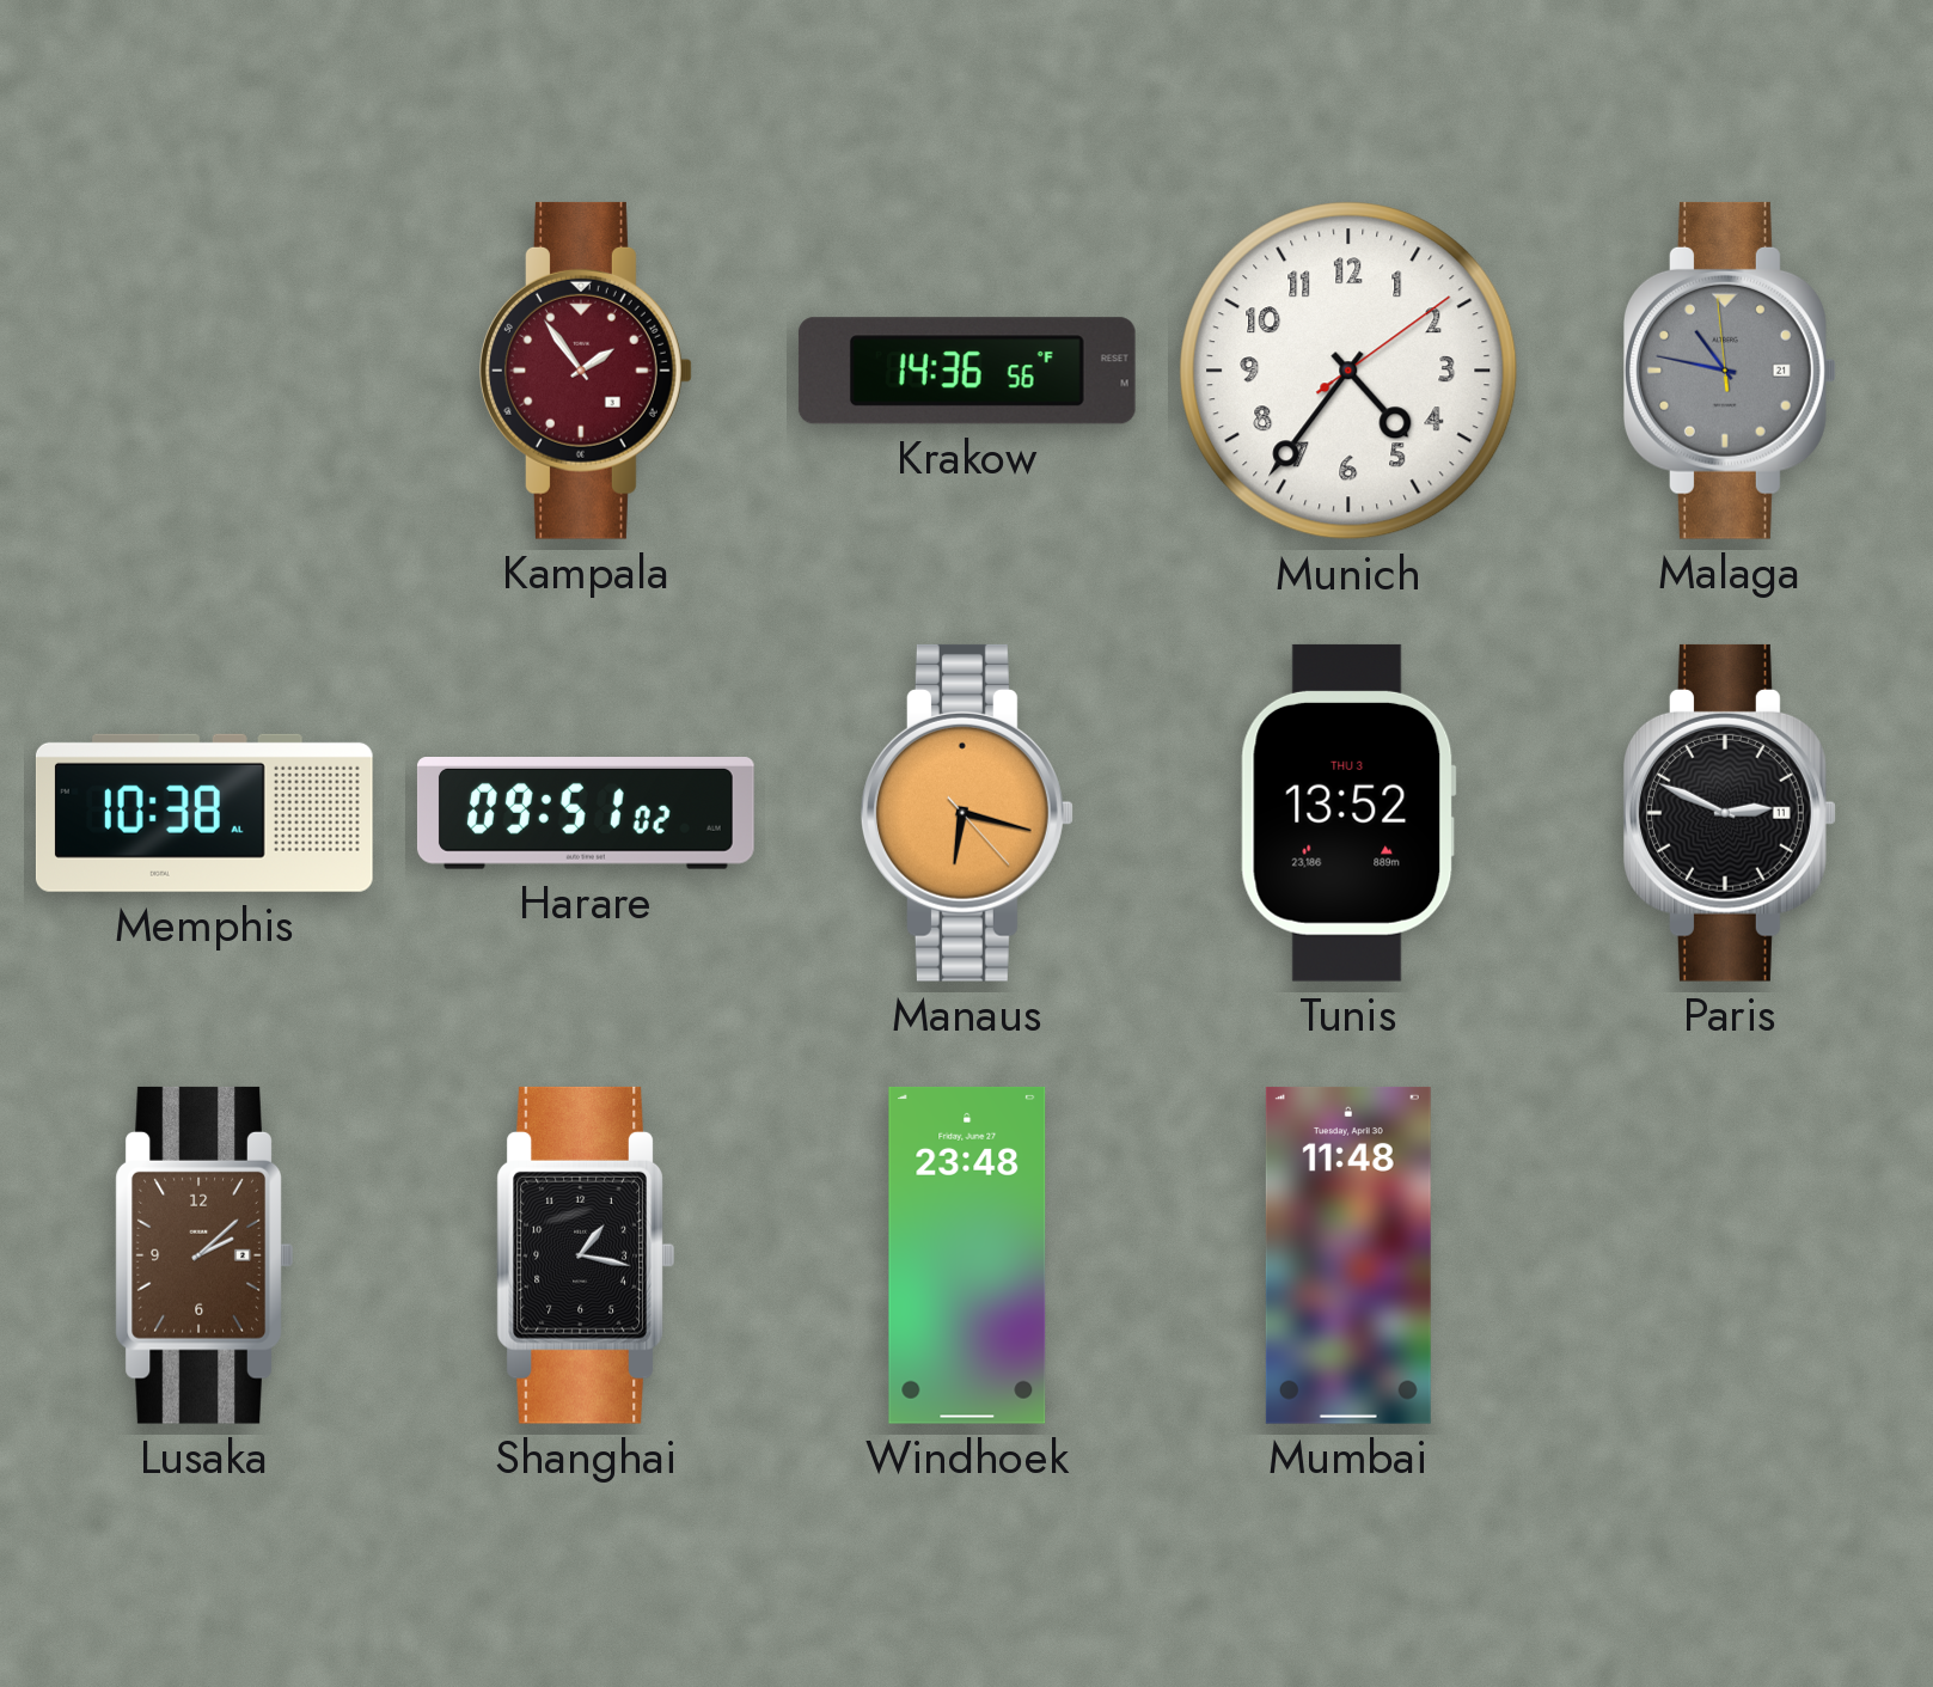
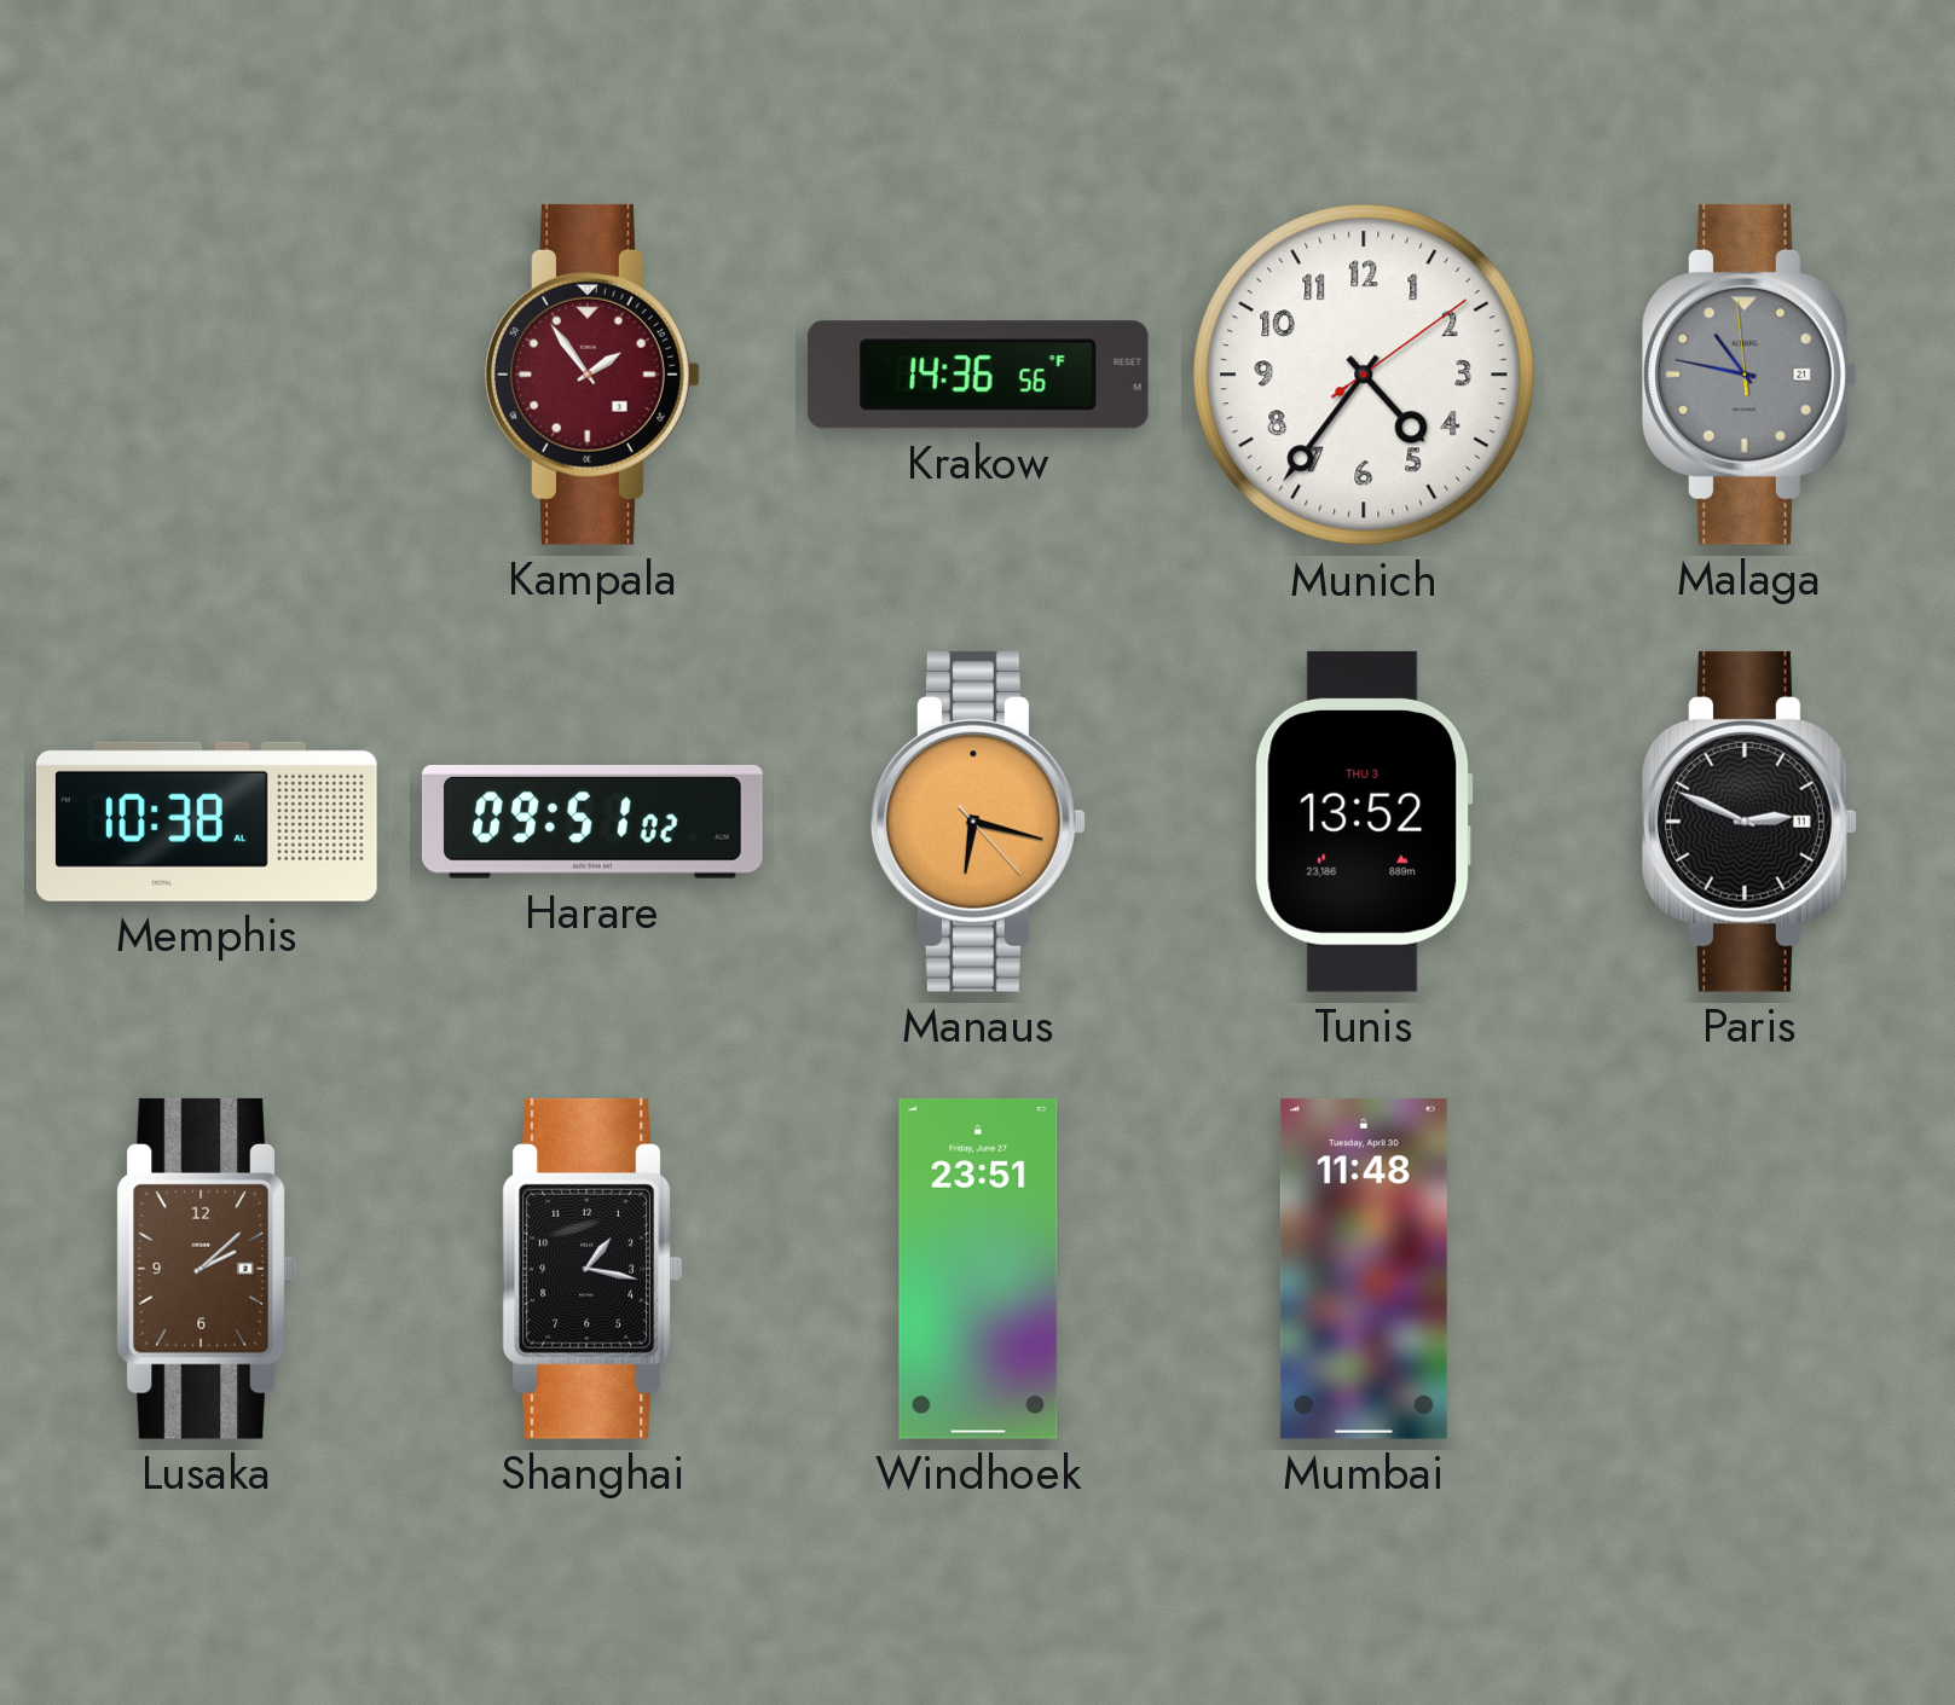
Windhoek: 23:48 -> 23:51 (978, 1269)
